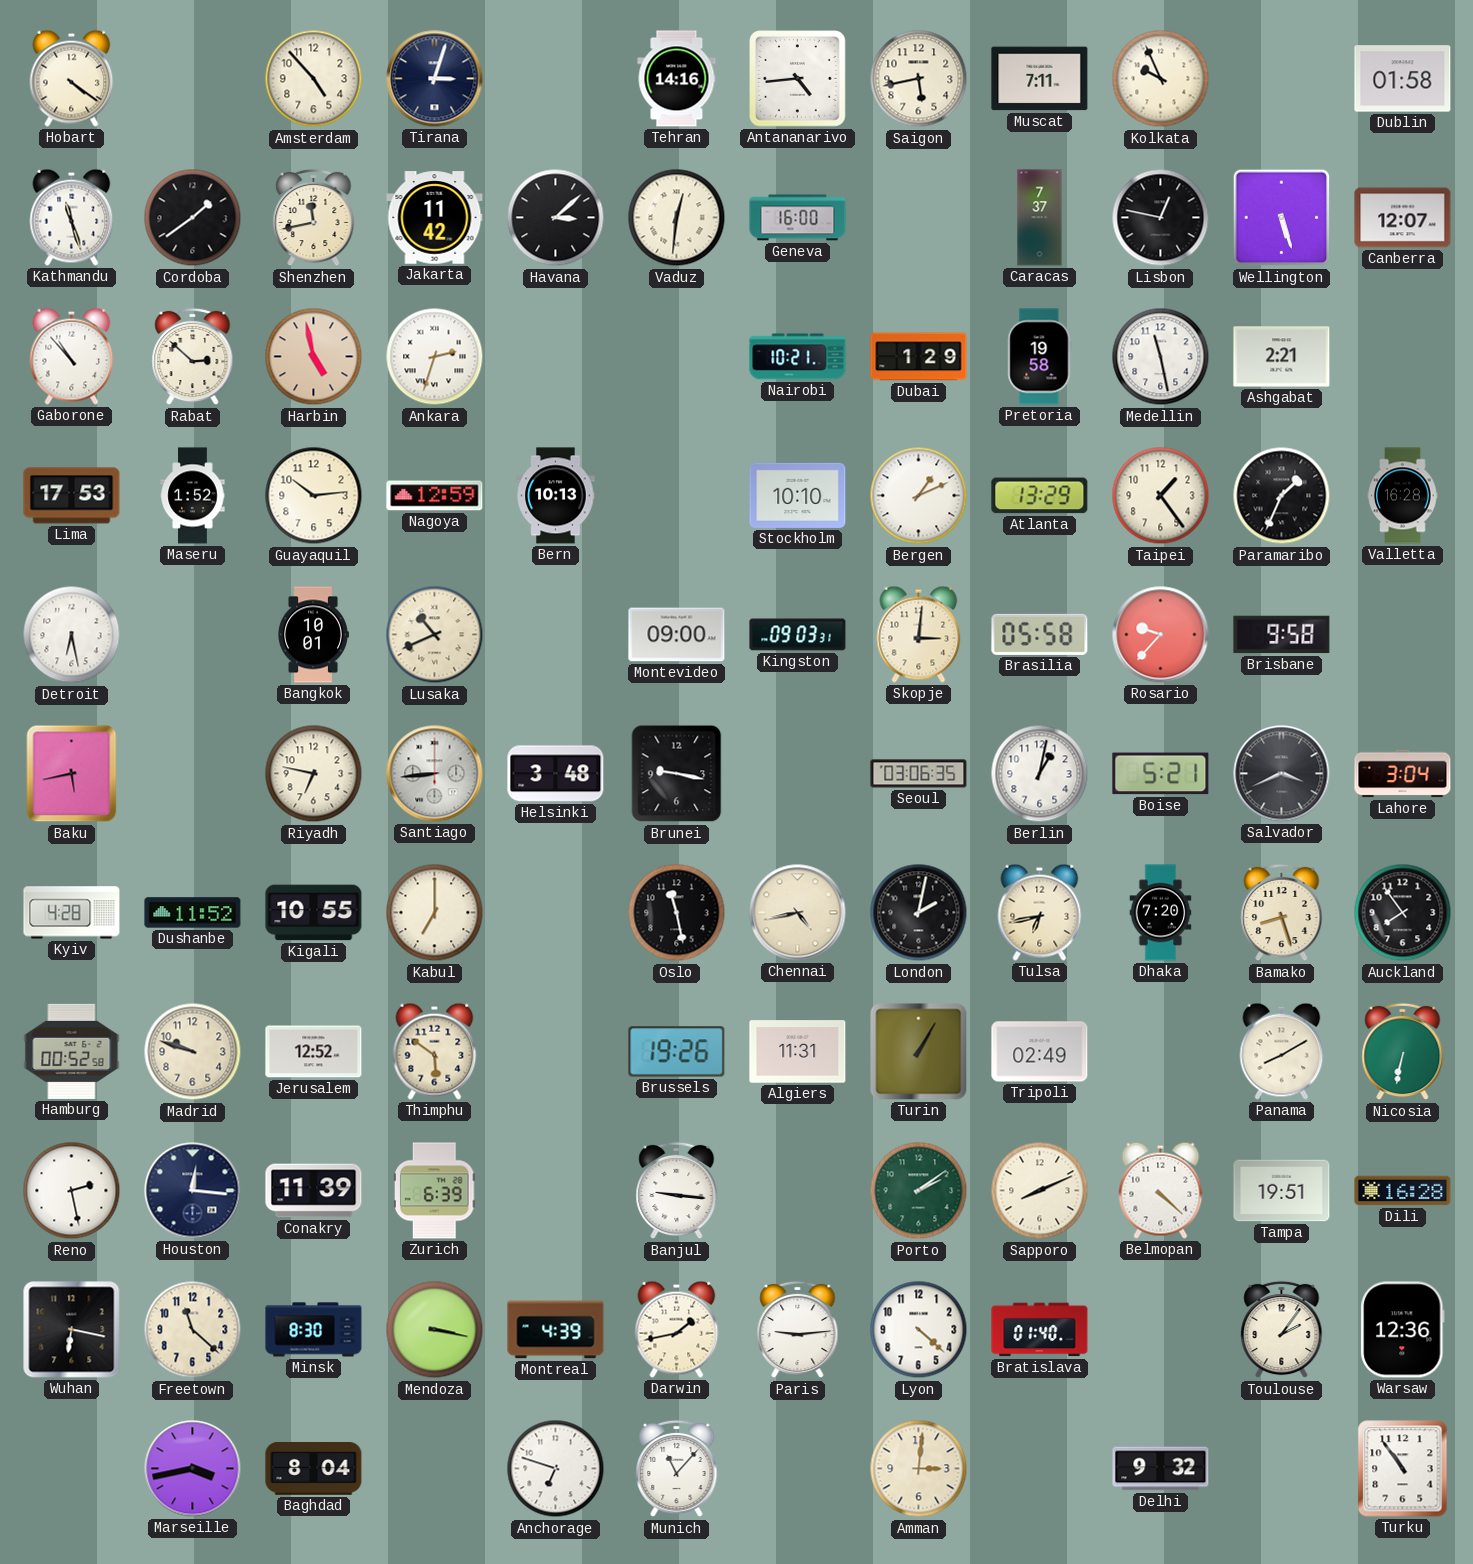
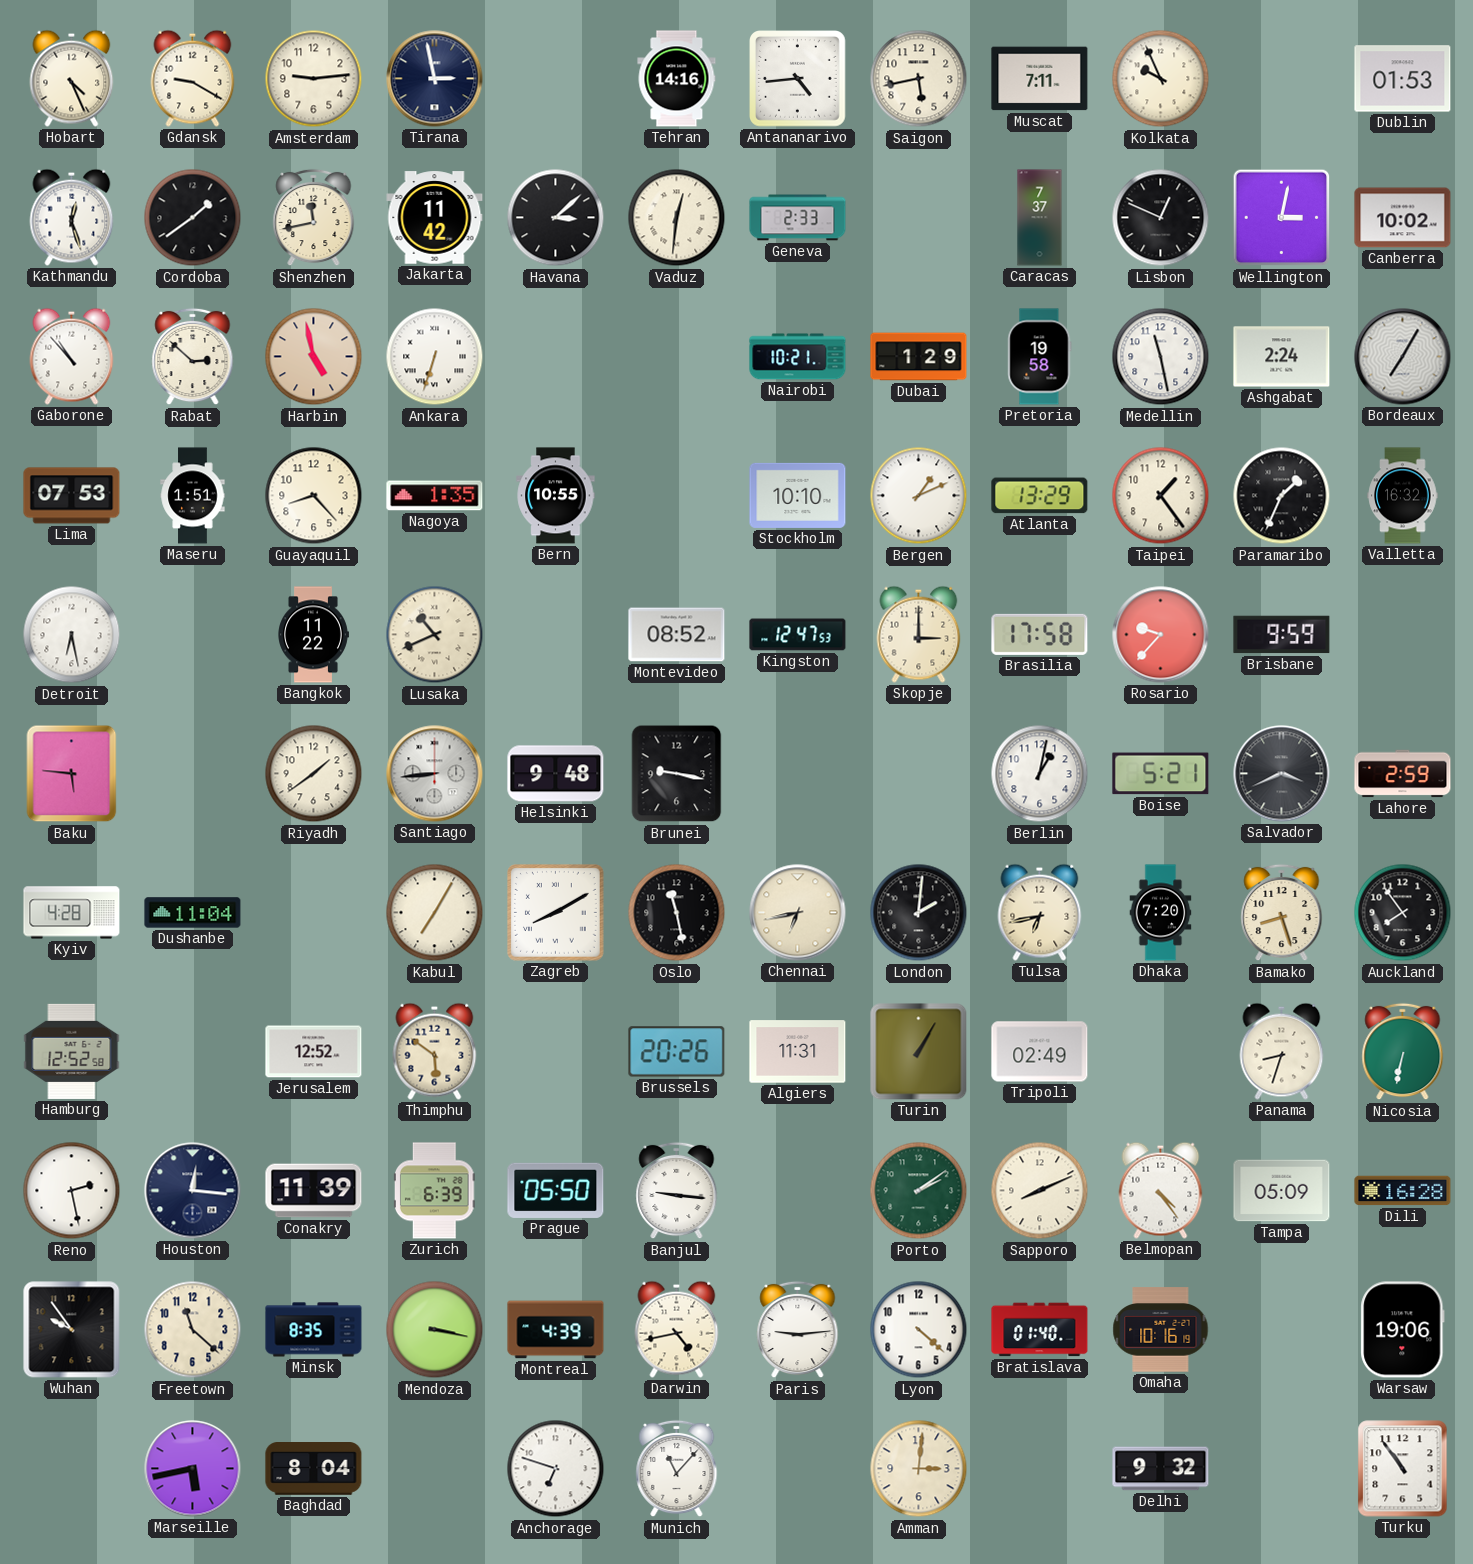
Hobart: 4:21 -> 4:26 (72, 78)
Gdansk: none -> 9:20 (193, 78)
Amsterdam: 4:53 -> 9:14 (314, 79)
Tirana: 3:03 -> 2:58 (435, 79)
Dublin: 01:58 -> 01:53 (1403, 79)
Kathmandu: 11:27 -> 12:27 (72, 217)
Geneva: 16:00 -> 2:33 (798, 218)
Lisbon: 12:47 -> 12:49 (1161, 218)
Wellington: 5:27 -> 3:02 (1282, 218)
Canberra: 12:07 -> 10:02 (1403, 218)
Ankara: 2:33 -> 6:33 (435, 357)
Ashgabat: 2:21 -> 2:24 (1282, 357)
Bordeaux: none -> 7:05 (1403, 357)
Lima: 17:53 -> 07:53 (72, 496)
Maseru: 1:52 -> 1:51 (193, 496)
Guayaquil: 10:14 -> 8:23 (314, 496)
Nagoya: 12:59 -> 1:35 (435, 496)
Bern: 10:13 -> 10:55 (556, 496)
Valletta: 16:28 -> 16:32 (1403, 496)
Bangkok: 10:01 -> 11:22 (313, 635)
Montevideo: 09:00 -> 08:52 (677, 635)
Kingston: 09:03 -> 12:47 (798, 635)
Skopje: 3:01 -> 3:00 (919, 634)
Brasilia: 05:58 -> 17:58 (1040, 634)
Brisbane: 9:58 -> 9:59 (1282, 635)
Baku: 5:43 -> 5:46 (72, 774)
Riyadh: 6:47 -> 1:39 (314, 774)
Helsinki: 3:48 -> 9:48 (556, 774)
Seoul: 03:06 -> none (919, 774)
Lahore: 3:04 -> 2:59 (1403, 774)
Dushanbe: 11:52 -> 11:04 (193, 913)
Kigali: 10:55 -> none (314, 913)
Kabul: 7:00 -> 7:05 (435, 913)
Zagreb: none -> 8:10 (556, 913)
Chennai: 4:43 -> 6:43 (798, 913)
London: 2:02 -> 2:01 (919, 913)
Hamburg: 00:52 -> 12:52 (72, 1051)
Madrid: 9:48 -> none (193, 1052)
Brussels: 19:26 -> 20:26 (677, 1052)
Panama: 8:10 -> 8:33 (1282, 1051)
Prague: none -> 05:50 (556, 1190)
Belmopan: 4:22 -> 4:24 (1161, 1190)
Tampa: 19:51 -> 05:09 (1282, 1191)
Wuhan: 6:17 -> 9:54 (72, 1330)
Minsk: 8:30 -> 8:35 (314, 1330)
Darwin: 1:43 -> 4:43 (677, 1329)
Omaha: none -> 10:16 (1161, 1330)
Toulouse: 2:06 -> none (1282, 1330)
Warsaw: 12:36 -> 19:06 (1403, 1330)
Marseille: 3:43 -> 5:43 (193, 1469)
